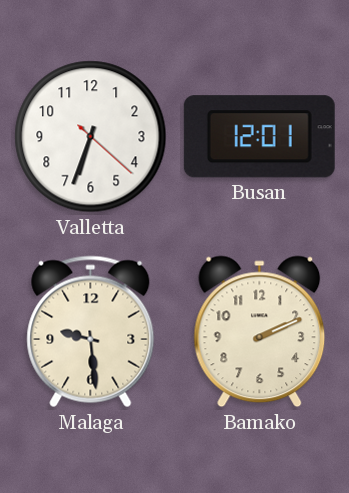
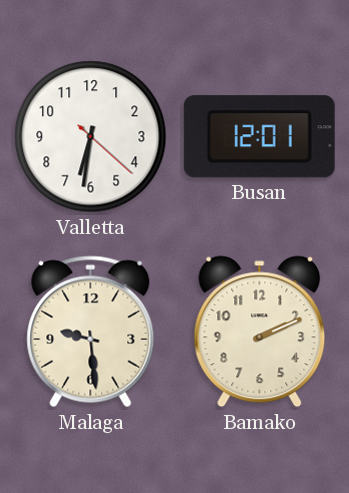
Valletta: 6:33 -> 6:31 (91, 137)
